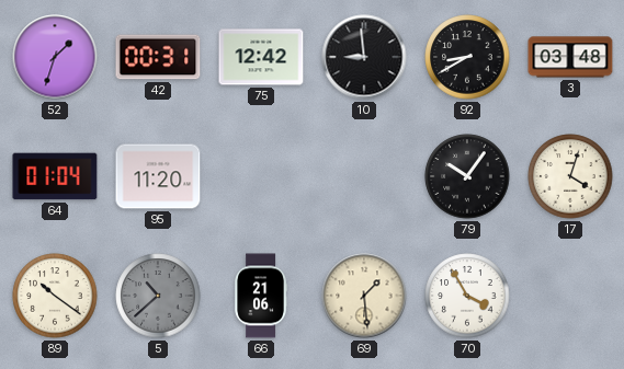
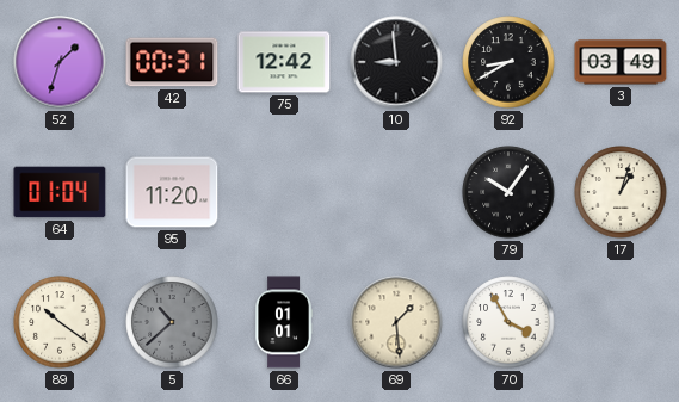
3: 03:48 -> 03:49 (621, 62)
17: 4:03 -> 1:03 (621, 192)
66: 21:06 -> 01:01 (283, 322)
